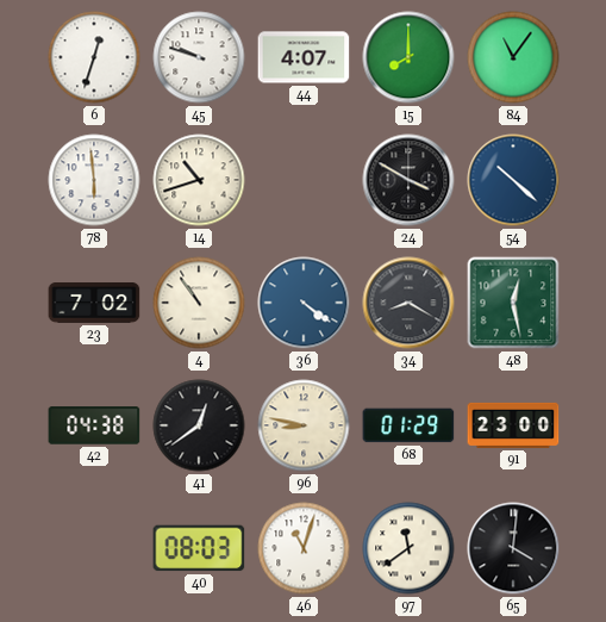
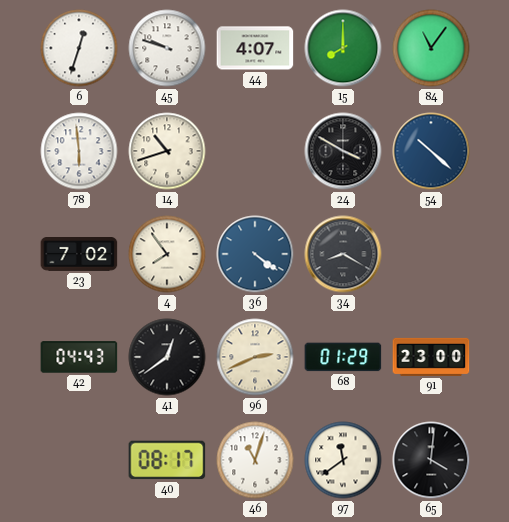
4: 10:54 -> 7:54 (167, 254)
48: 12:28 -> none (513, 303)
42: 04:38 -> 04:43 (79, 357)
96: 8:47 -> 2:41 (255, 357)
40: 08:03 -> 08:17 (167, 460)
